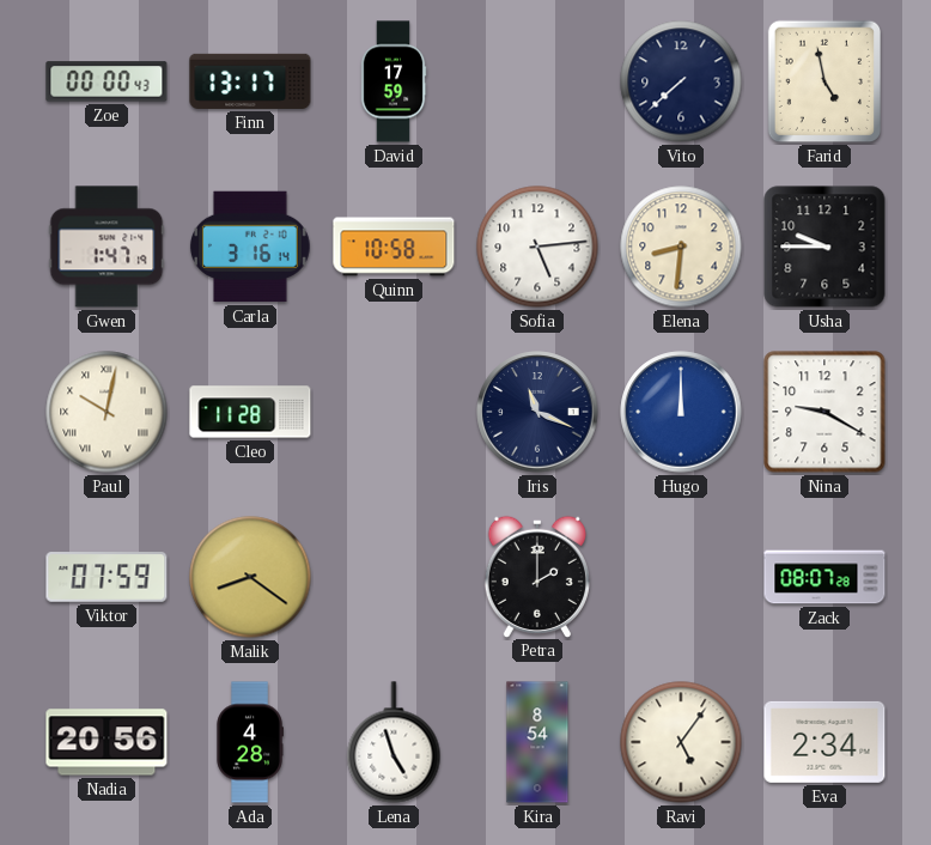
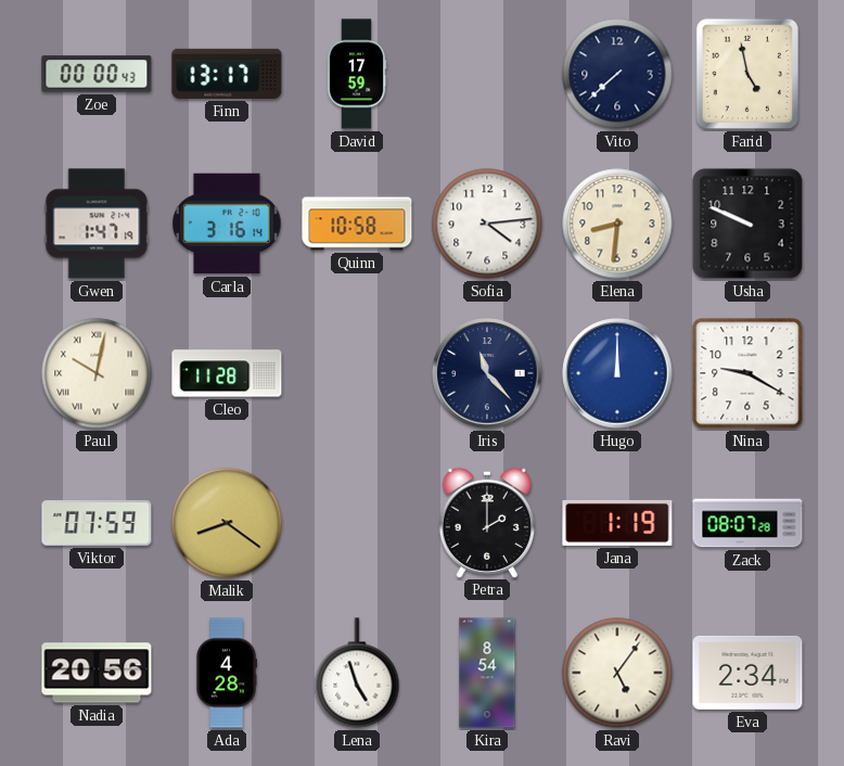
Sofia: 5:14 -> 4:14 (487, 224)
Usha: 9:45 -> 9:49 (747, 224)
Iris: 11:19 -> 11:23 (487, 373)
Jana: none -> 1:19 (617, 523)
